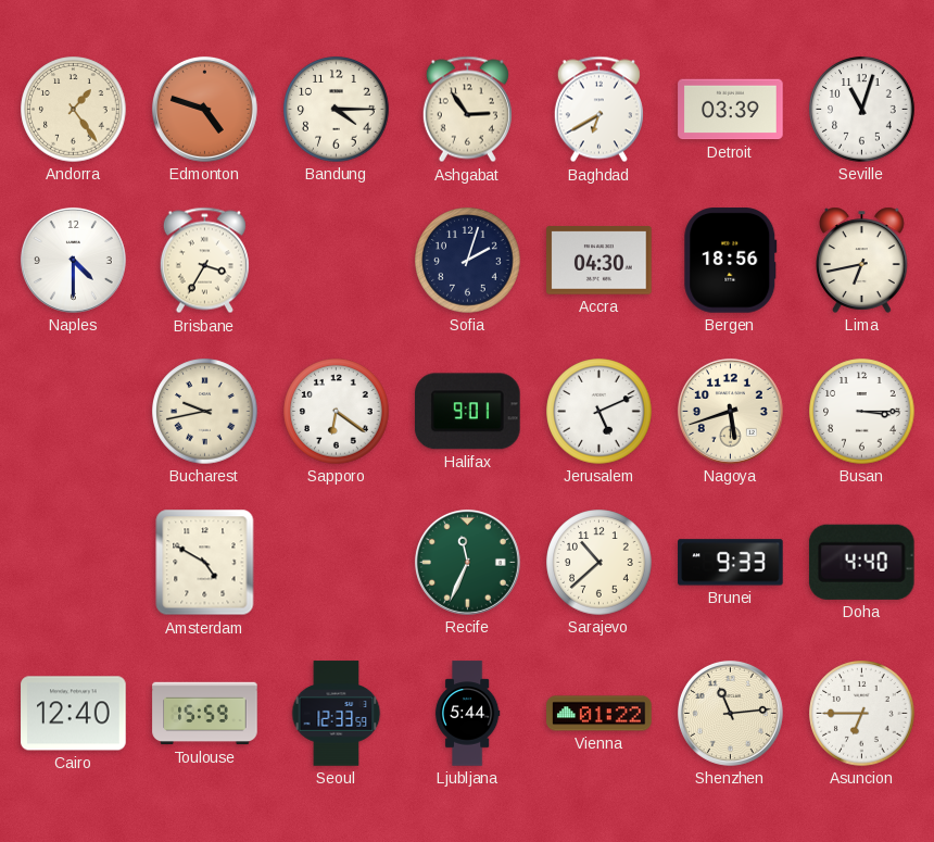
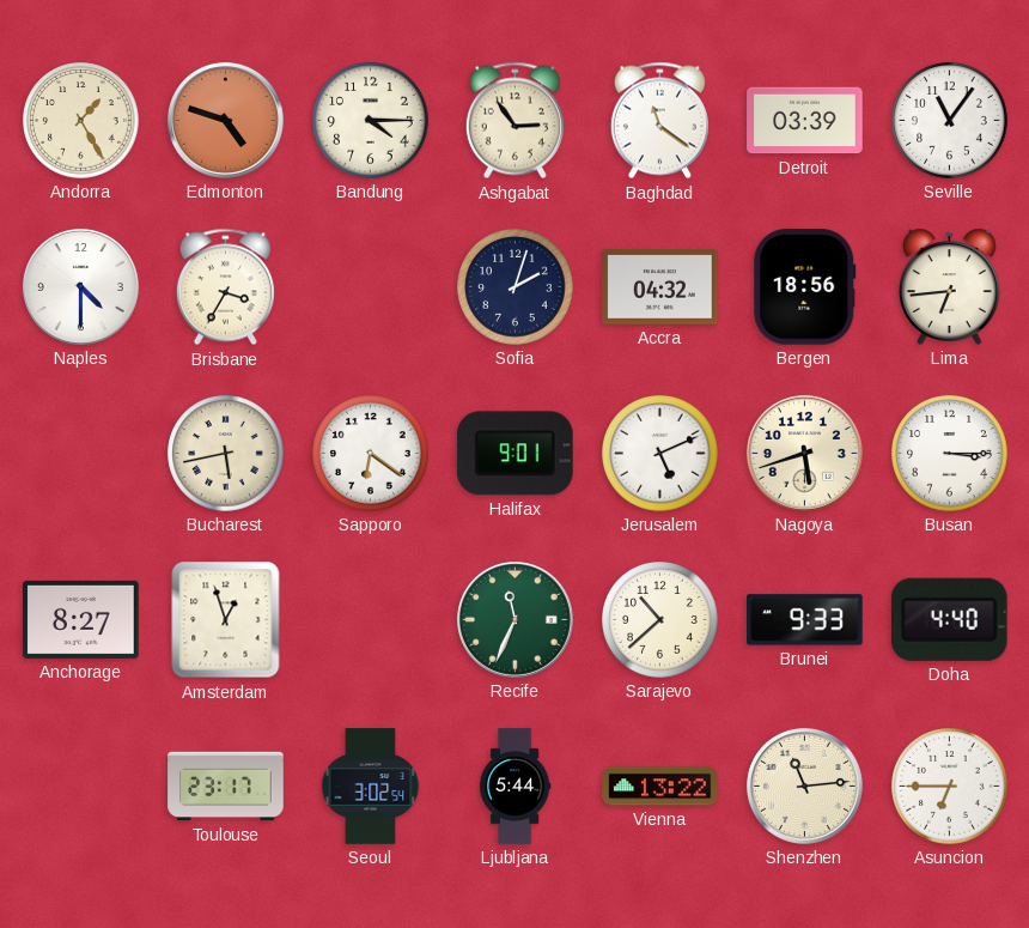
Andorra: 1:24 -> 1:25 (81, 121)
Baghdad: 6:40 -> 11:21 (659, 121)
Seville: 11:03 -> 11:06 (950, 121)
Accra: 04:30 -> 04:32 (660, 287)
Lima: 6:43 -> 6:44 (950, 286)
Bucharest: 9:43 -> 5:43 (226, 454)
Anchorage: none -> 8:27 (81, 619)
Amsterdam: 4:50 -> 12:57 (226, 620)
Cairo: 12:40 -> none (74, 714)
Toulouse: 15:59 -> 23:17 (226, 787)
Seoul: 12:33 -> 3:02 (371, 787)
Vienna: 01:22 -> 13:22 (660, 787)
